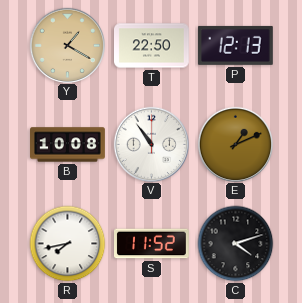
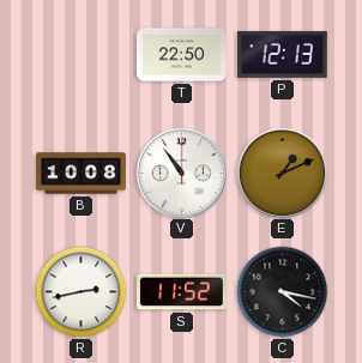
Y: 1:20 -> none (67, 45)
R: 7:43 -> 2:43 (82, 292)
C: 4:12 -> 4:17 (283, 292)
